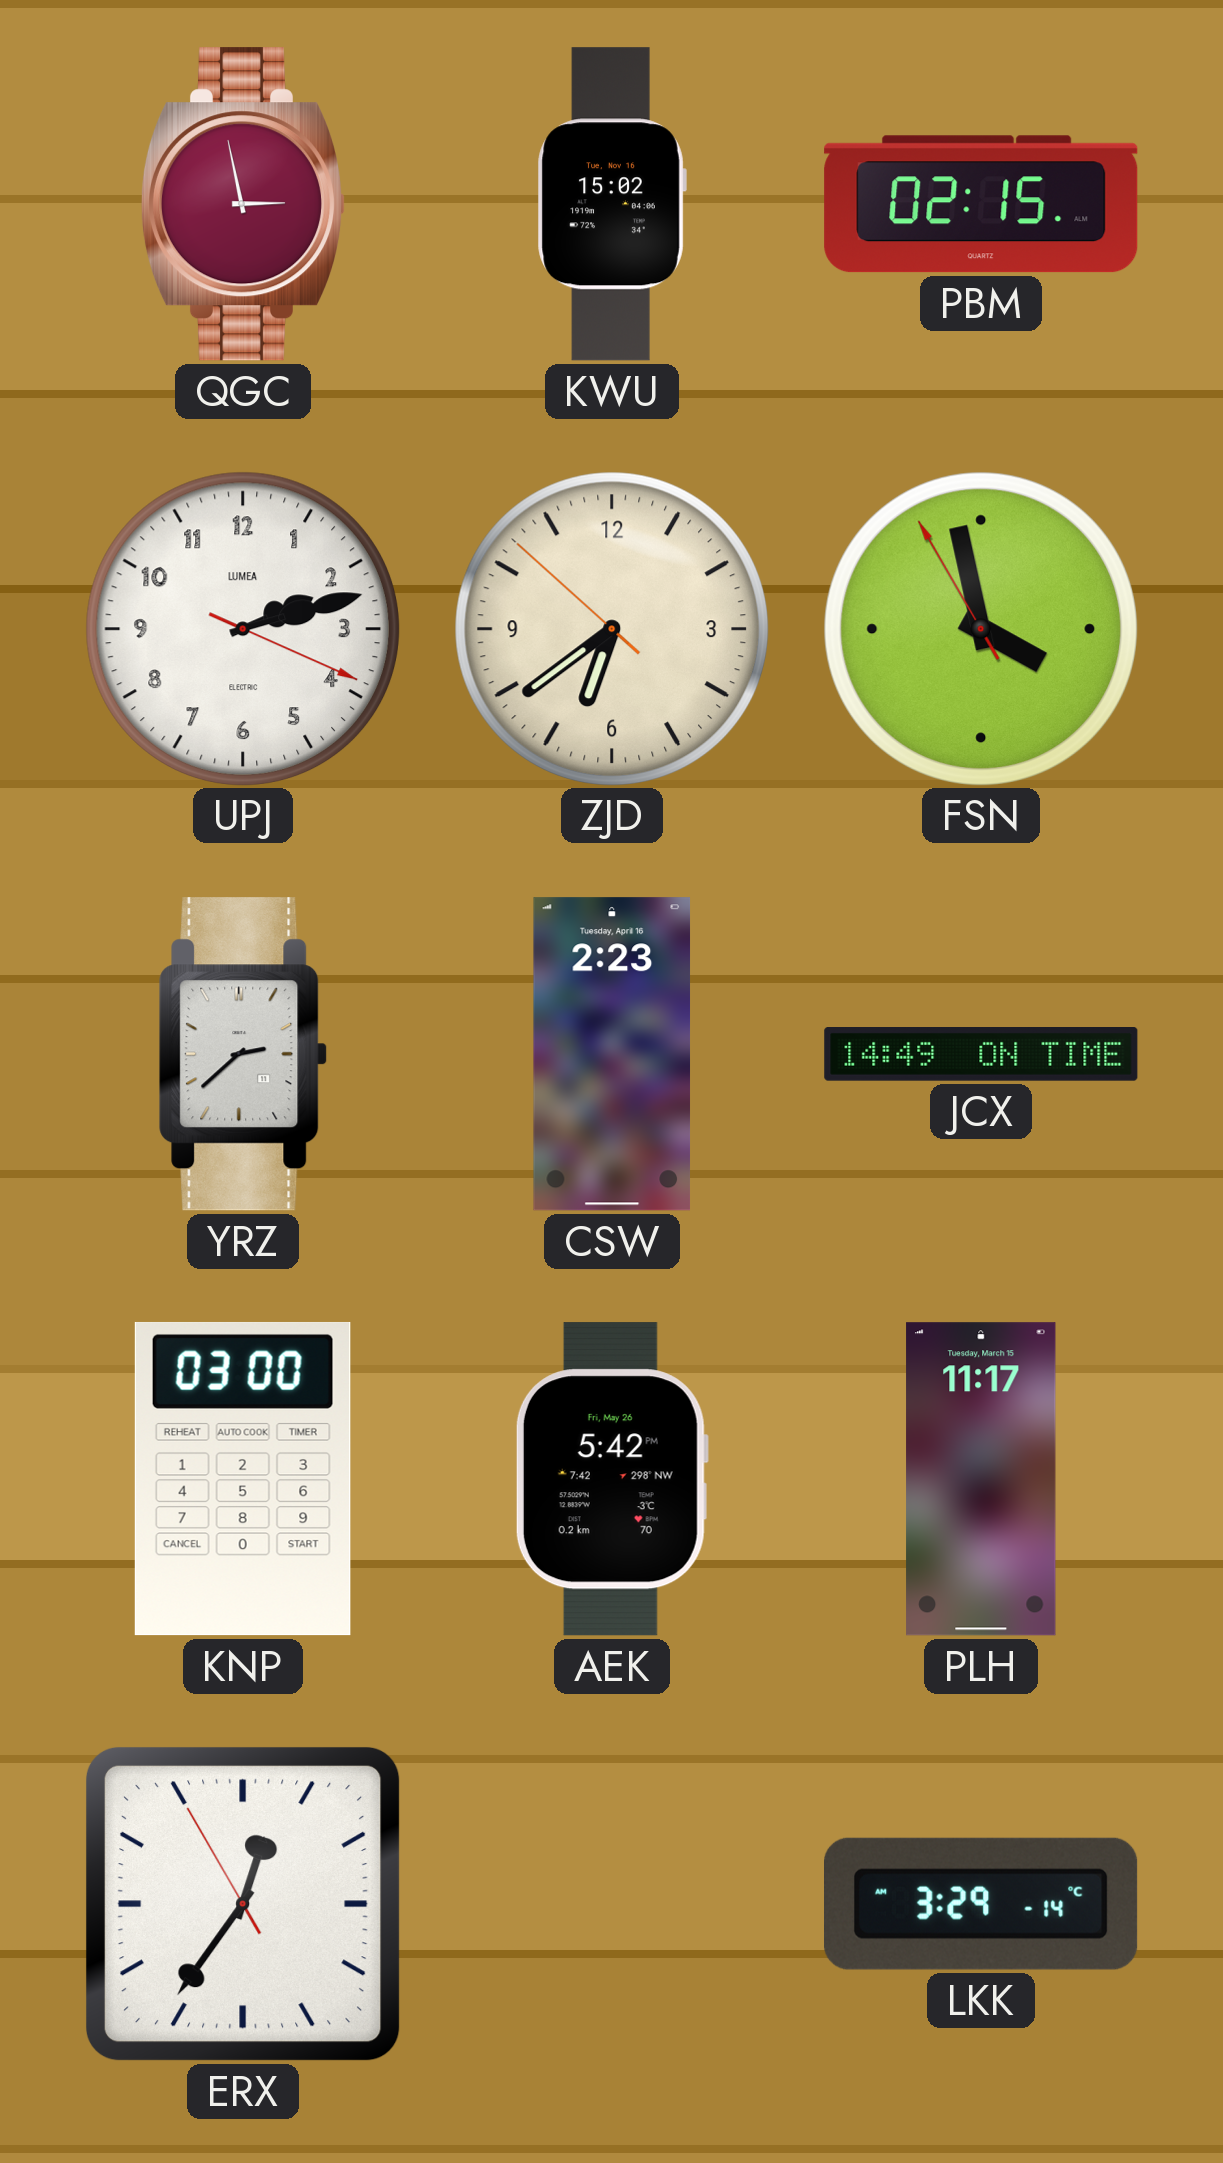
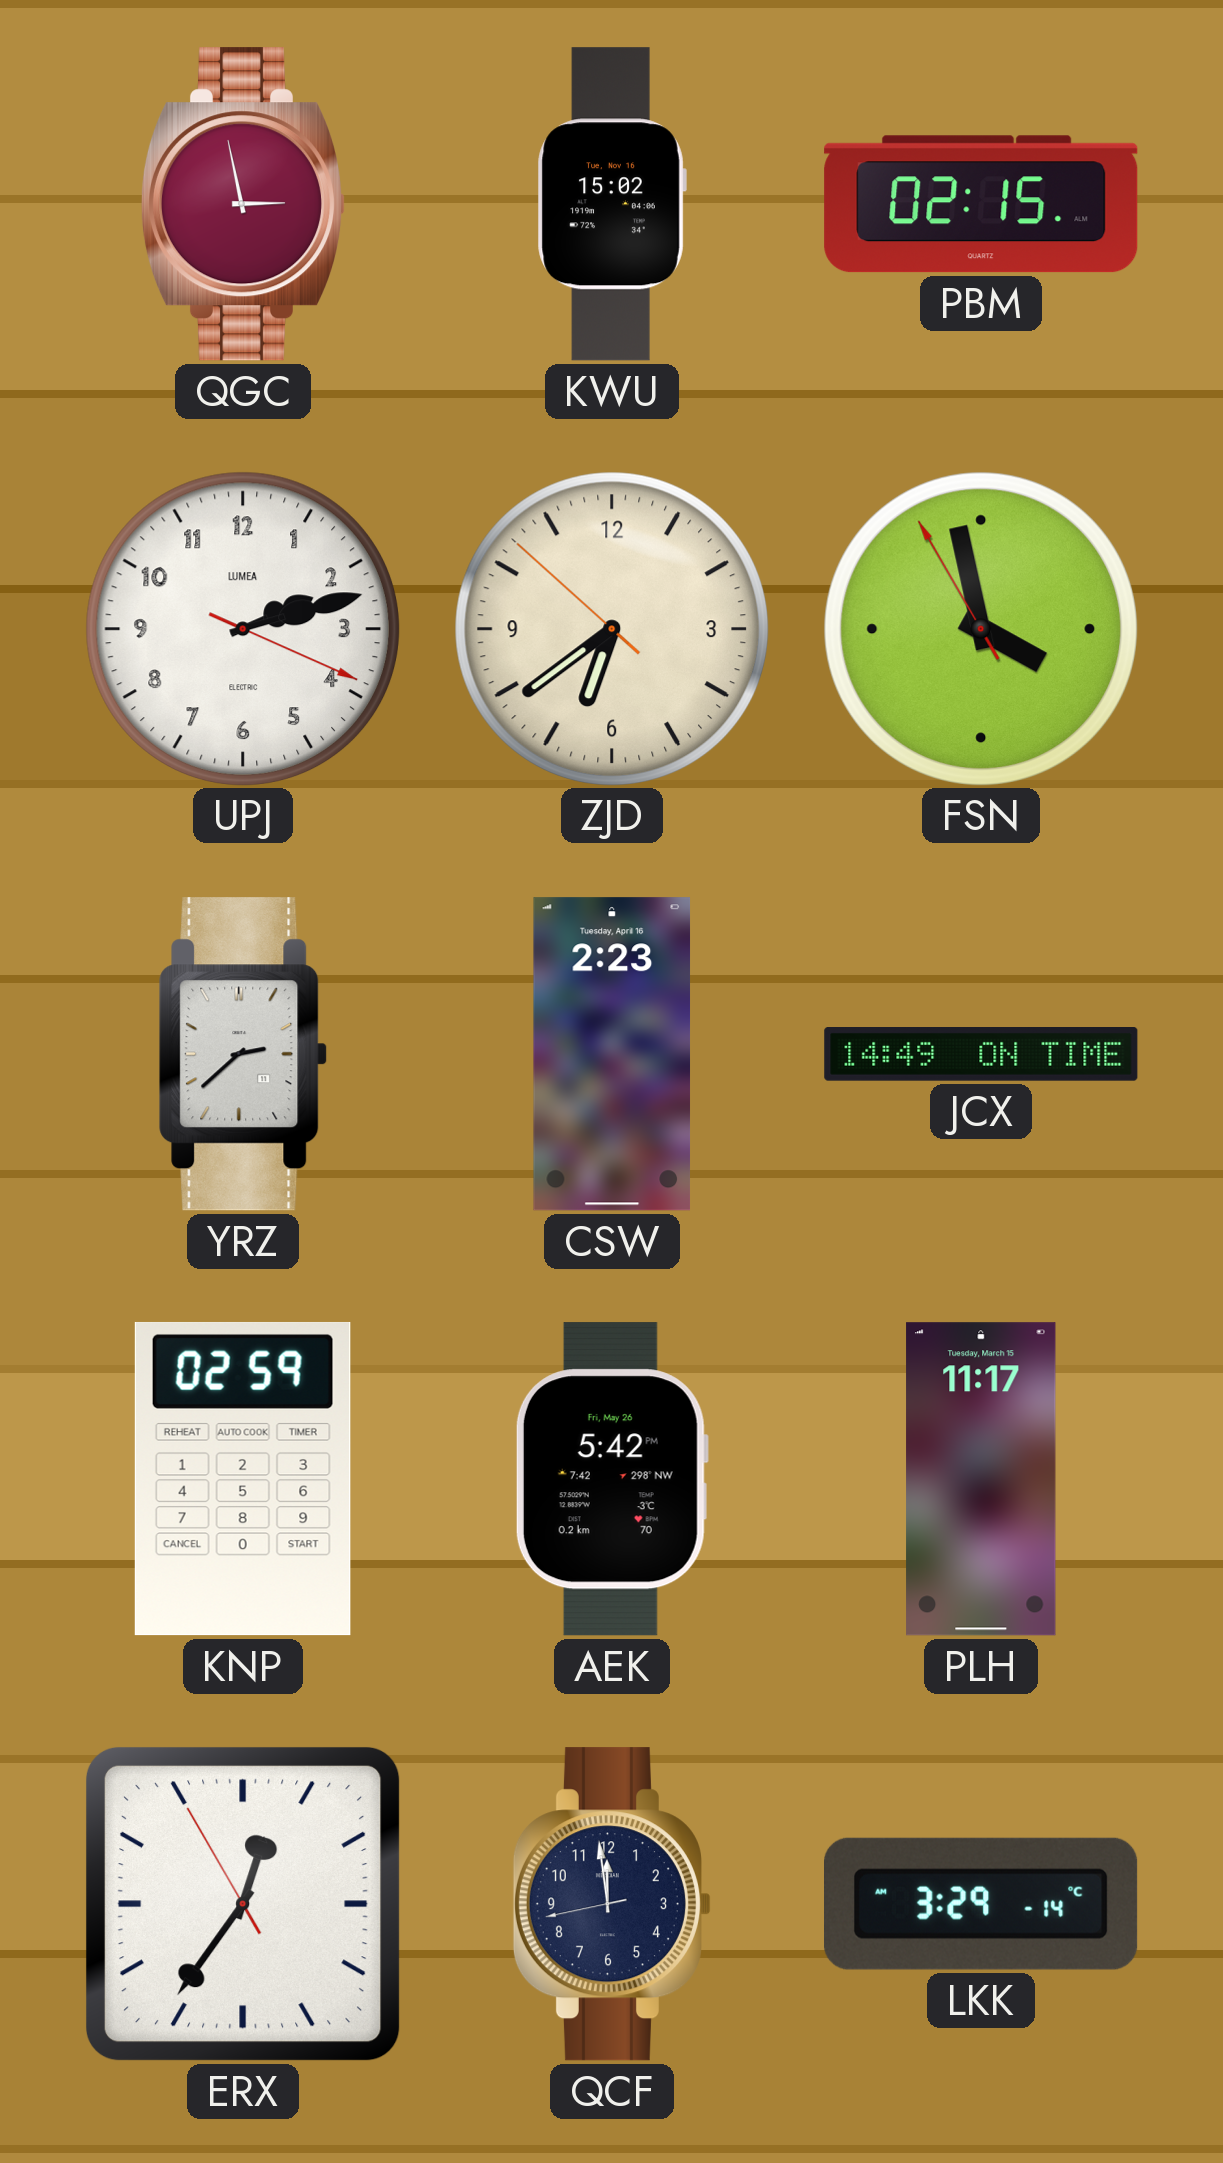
KNP: 03:00 -> 02:59 (243, 1479)
QCF: none -> 11:58 (612, 1904)
